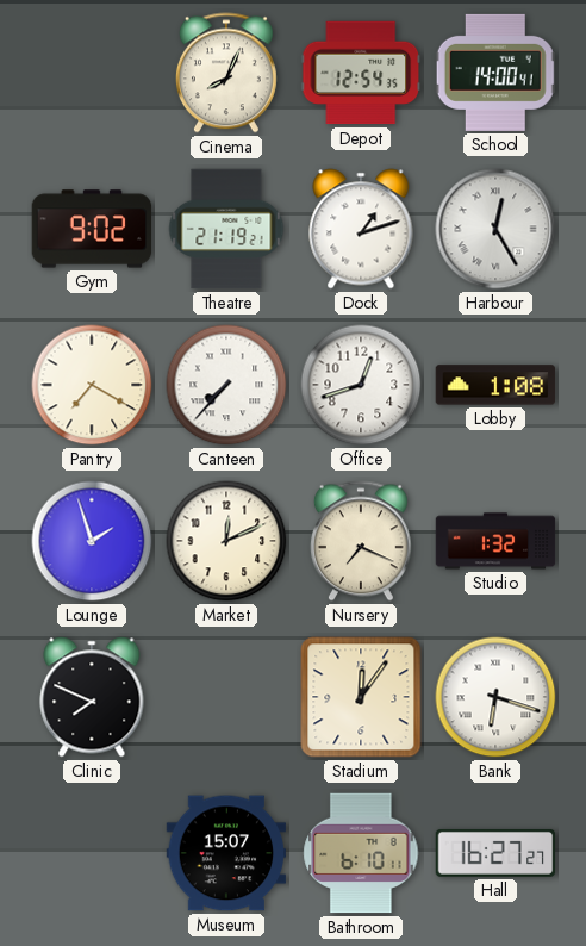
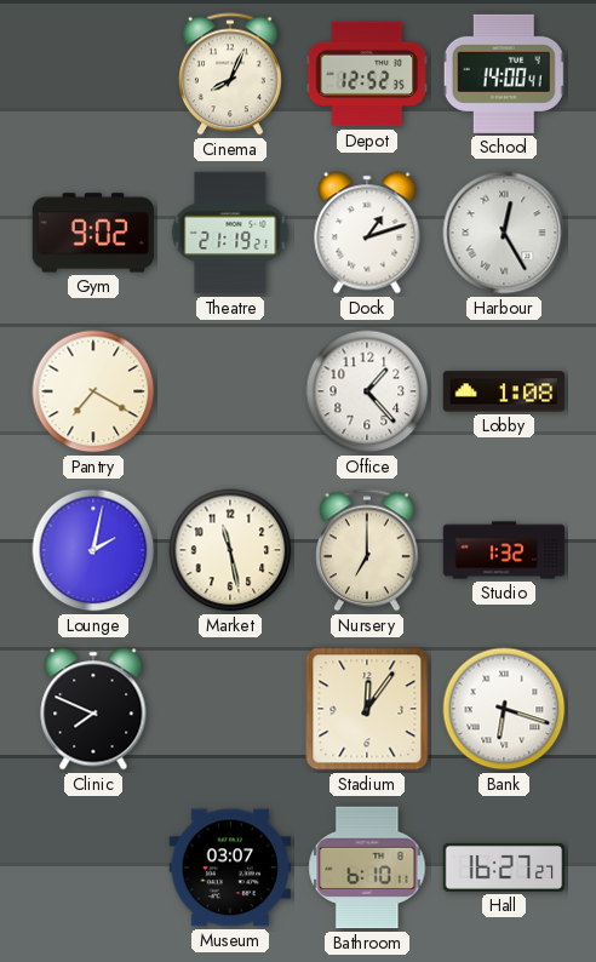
Depot: 12:54 -> 12:52 (367, 74)
Canteen: 7:37 -> none (226, 385)
Office: 12:42 -> 1:23 (367, 391)
Lounge: 1:57 -> 2:02 (93, 550)
Market: 12:11 -> 11:28 (230, 550)
Nursery: 7:19 -> 7:00 (367, 550)
Museum: 15:07 -> 03:07 (230, 867)
